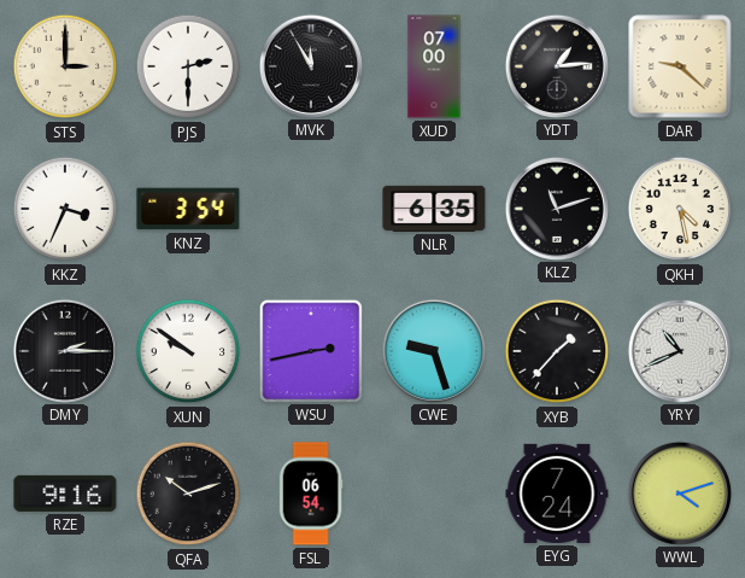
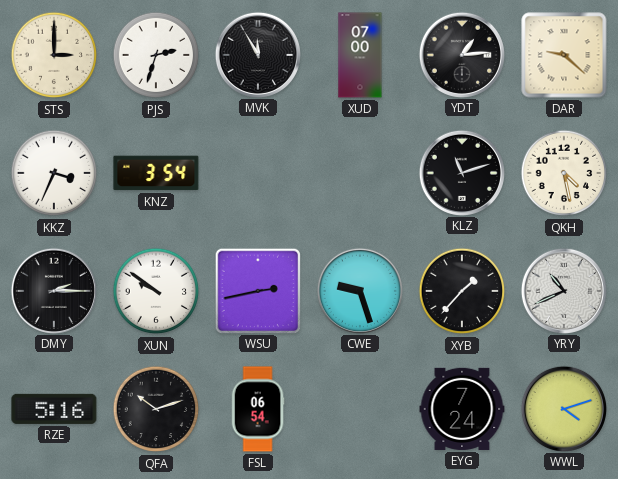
PJS: 2:30 -> 2:33 (156, 55)
NLR: 6:35 -> none (434, 209)
RZE: 9:16 -> 5:16 (54, 409)
